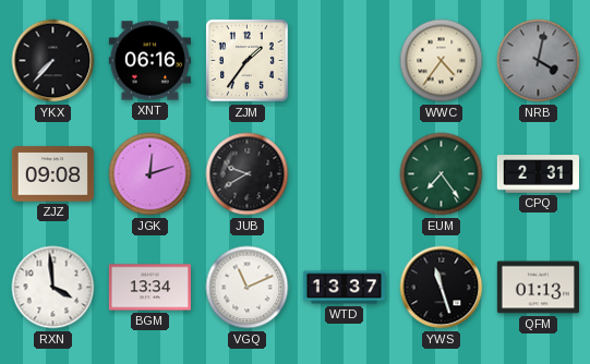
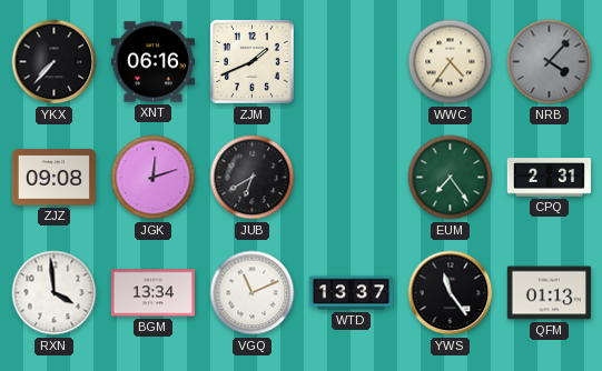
ZJM: 1:36 -> 1:41 (253, 62)
NRB: 4:02 -> 4:07 (550, 62)
JUB: 9:40 -> 6:40 (253, 178)
YWS: 11:27 -> 11:24 (451, 293)
